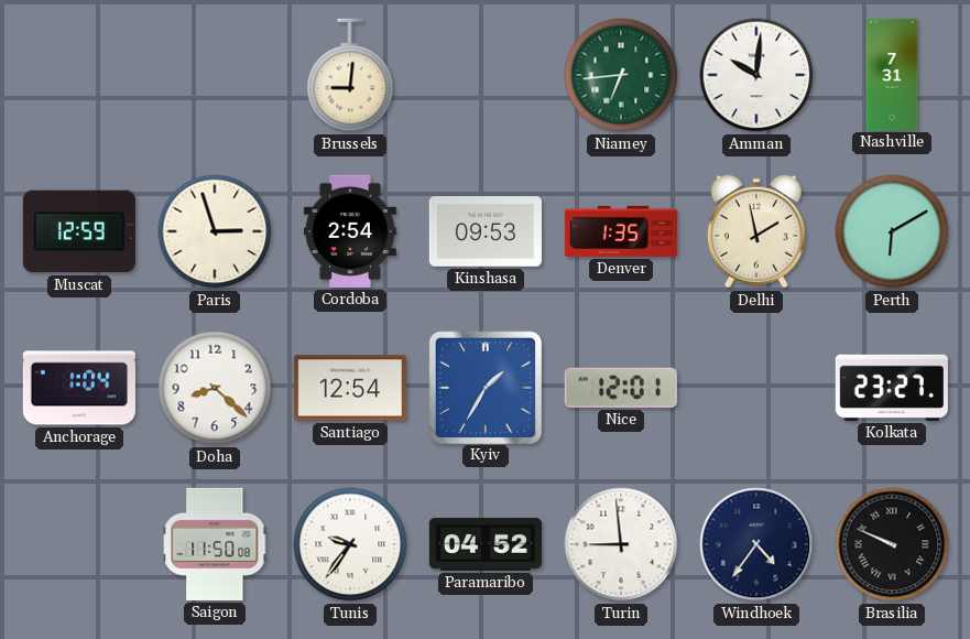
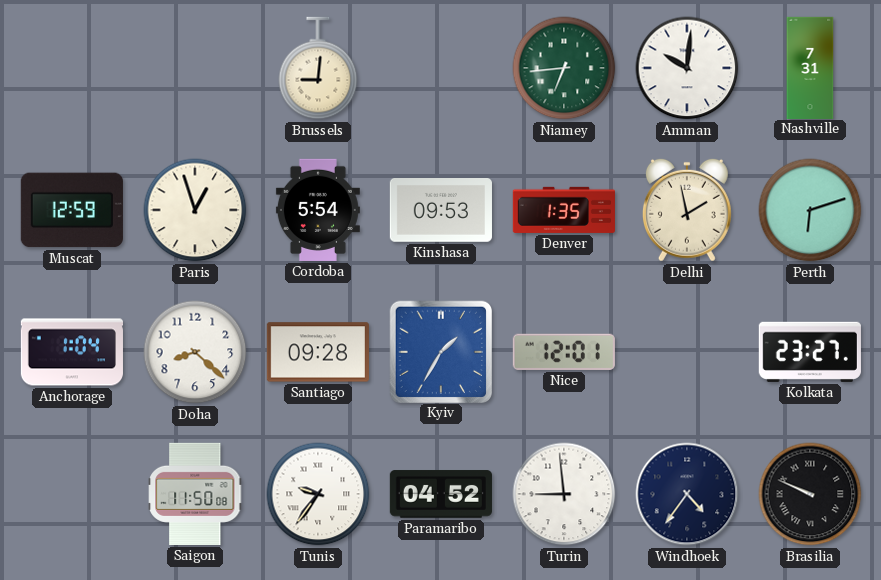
Paris: 2:57 -> 12:57 (195, 210)
Cordoba: 2:54 -> 5:54 (318, 210)
Perth: 6:10 -> 6:12 (810, 210)
Santiago: 12:54 -> 09:28 (318, 352)
